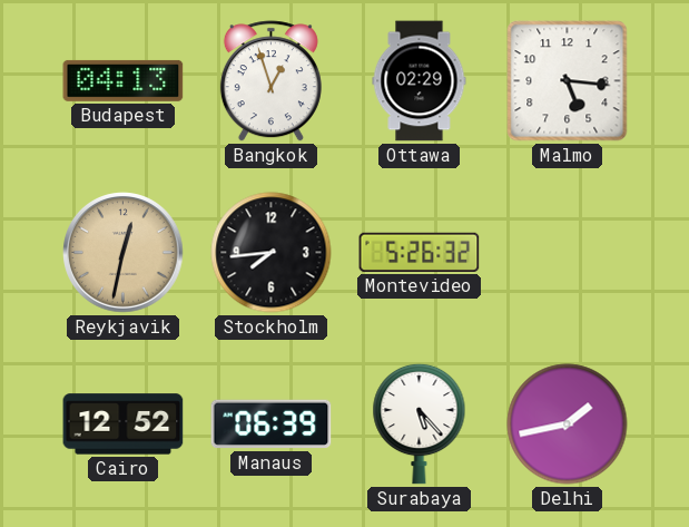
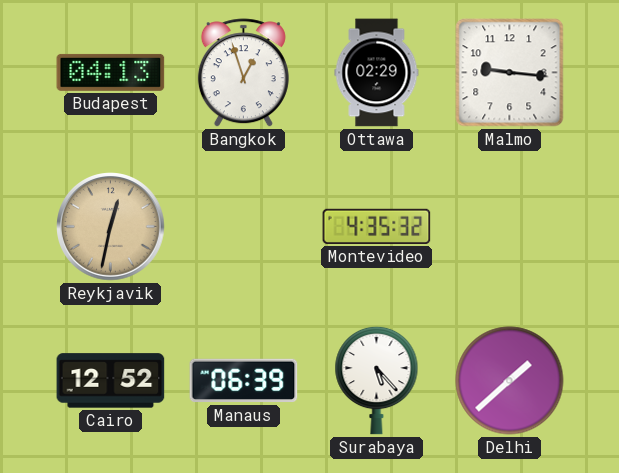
Malmo: 5:16 -> 9:16 (510, 73)
Stockholm: 7:44 -> none (272, 253)
Montevideo: 5:26 -> 4:35 (377, 226)
Delhi: 1:43 -> 1:38 (510, 381)
